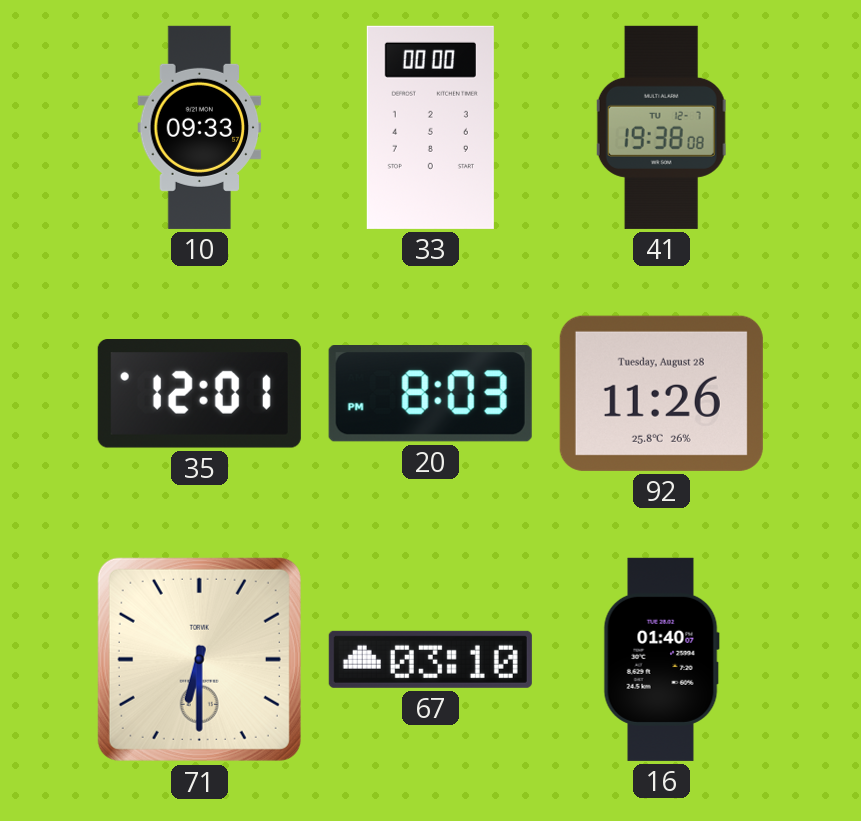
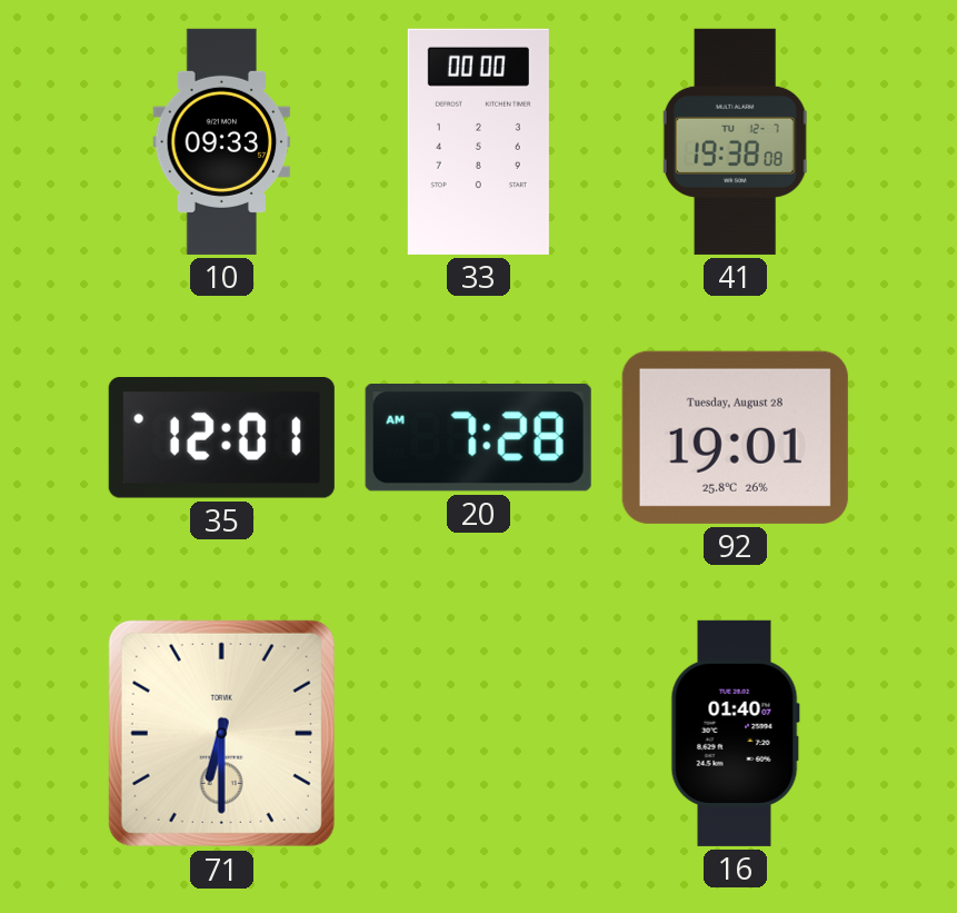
20: 8:03 -> 7:28 (478, 438)
92: 11:26 -> 19:01 (735, 437)
67: 03:10 -> none (430, 659)
